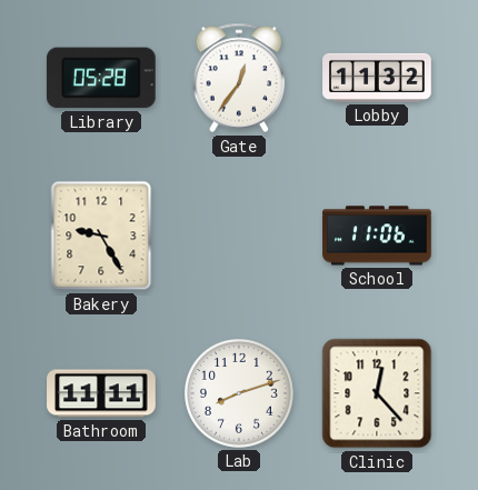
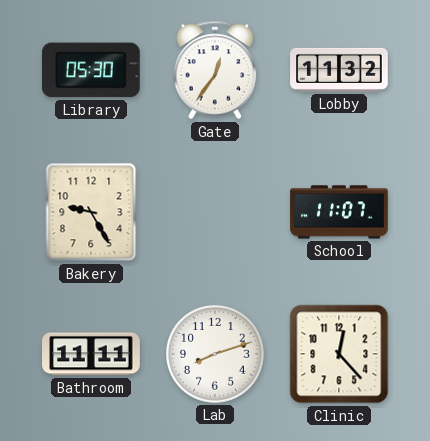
Library: 05:28 -> 05:30 (91, 70)
School: 11:06 -> 11:07 (339, 212)
